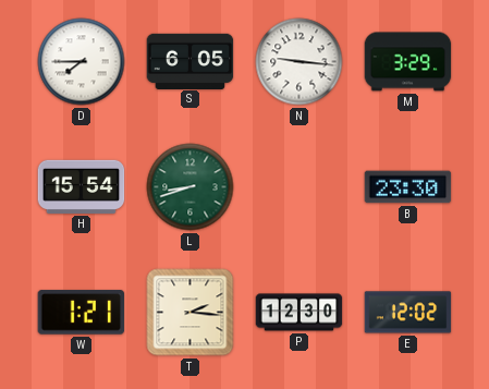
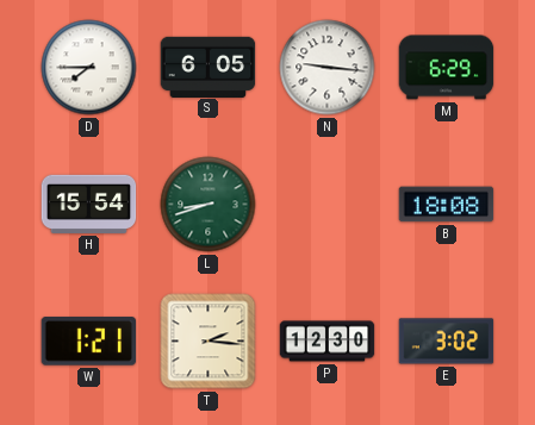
M: 3:29 -> 6:29 (447, 68)
B: 23:30 -> 18:08 (447, 205)
E: 12:02 -> 3:02 (447, 342)
